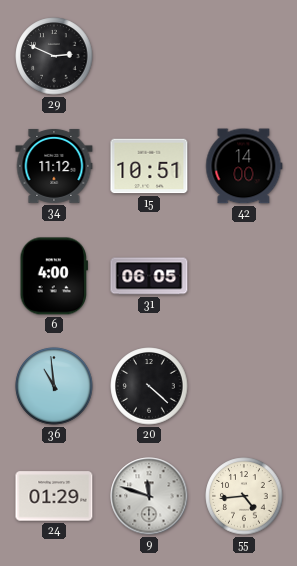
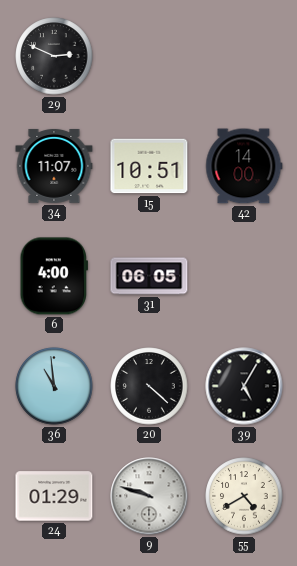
34: 11:12 -> 11:07 (54, 166)
39: none -> 5:05 (244, 386)
9: 11:48 -> 9:48 (149, 496)
55: 4:44 -> 4:40 (244, 496)
